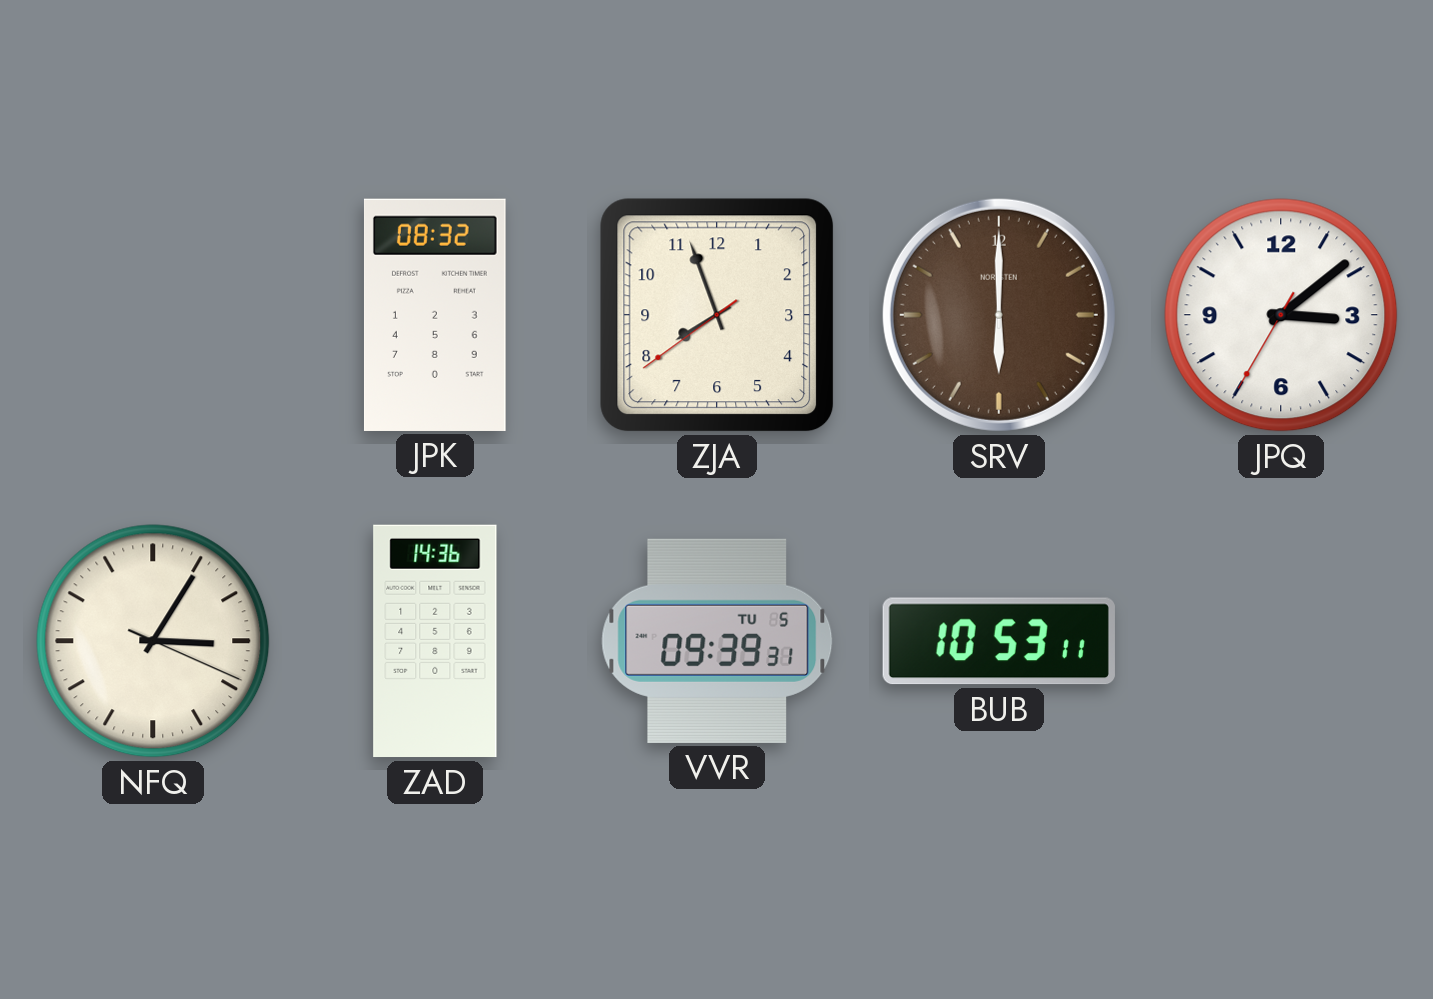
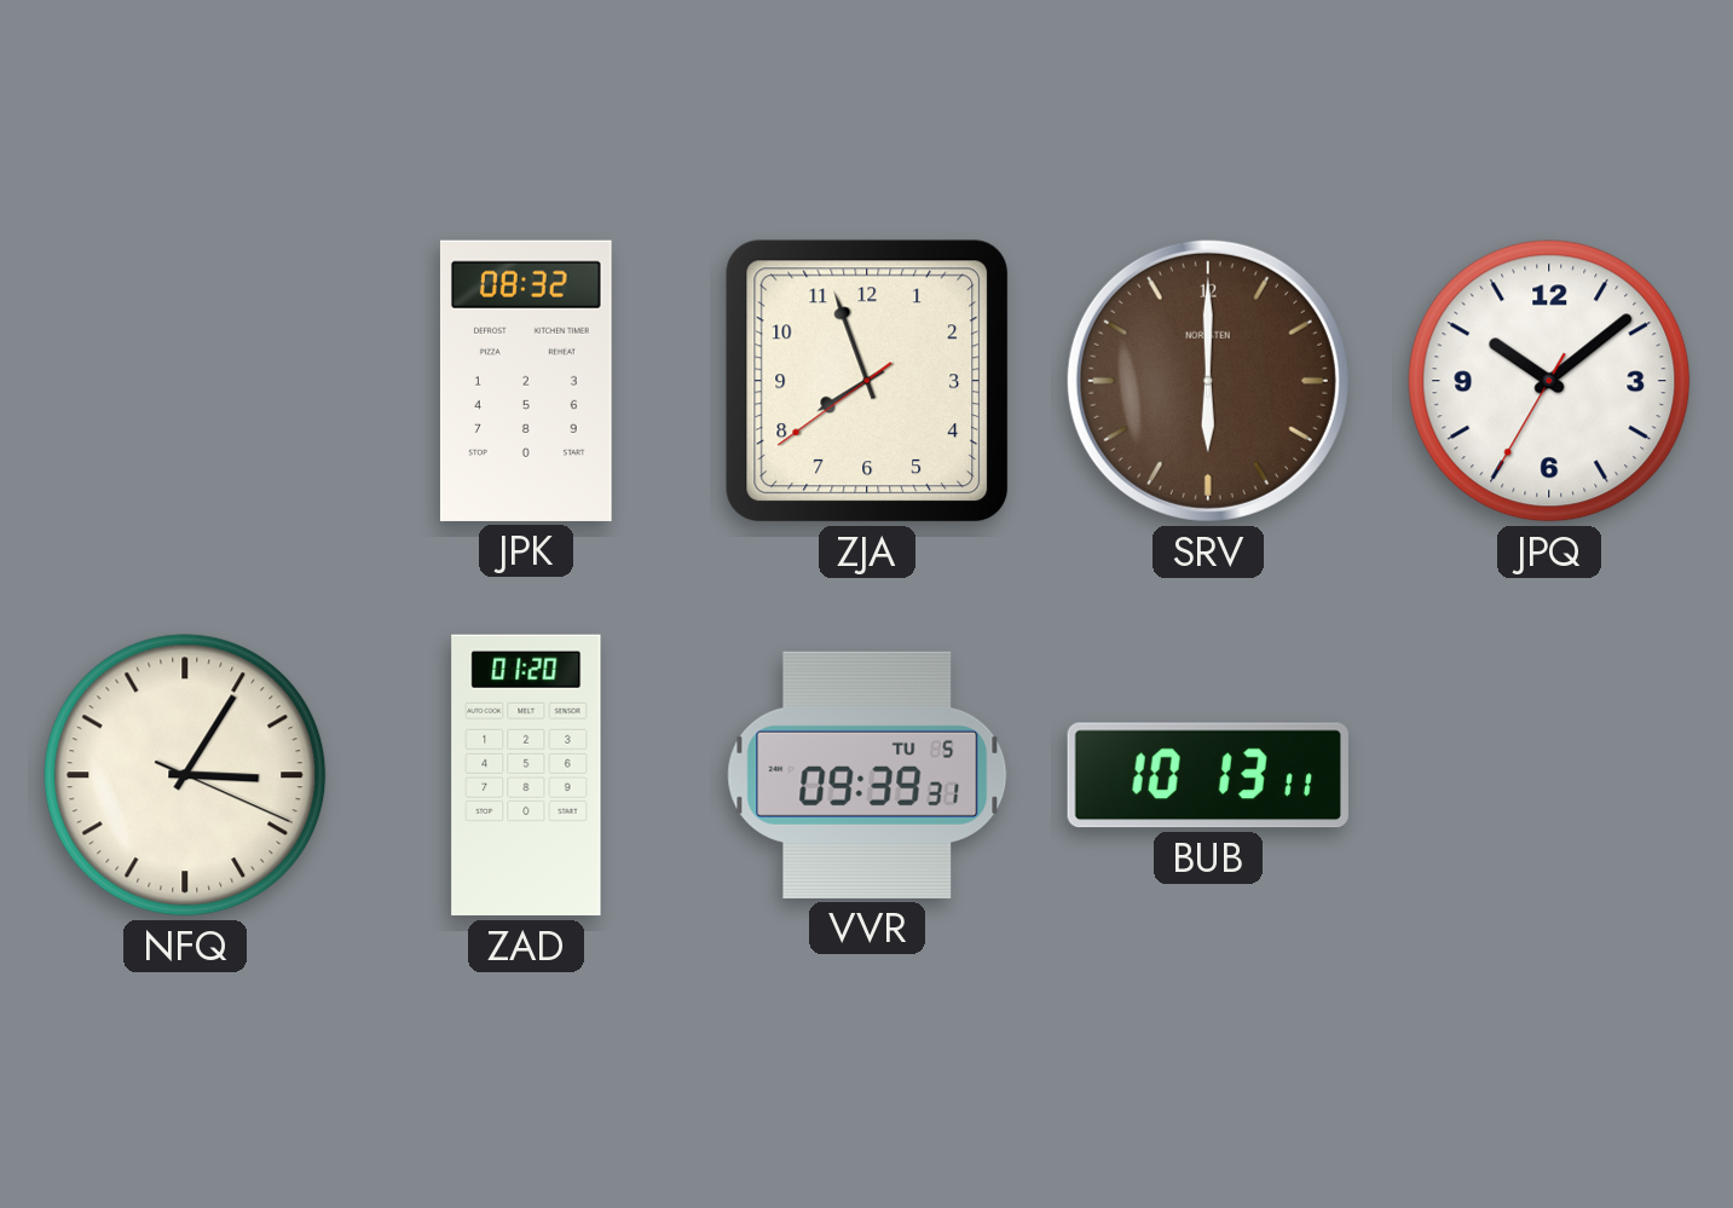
JPQ: 3:08 -> 10:08 (1549, 381)
ZAD: 14:36 -> 01:20 (526, 775)
BUB: 10:53 -> 10:13 (1208, 775)
